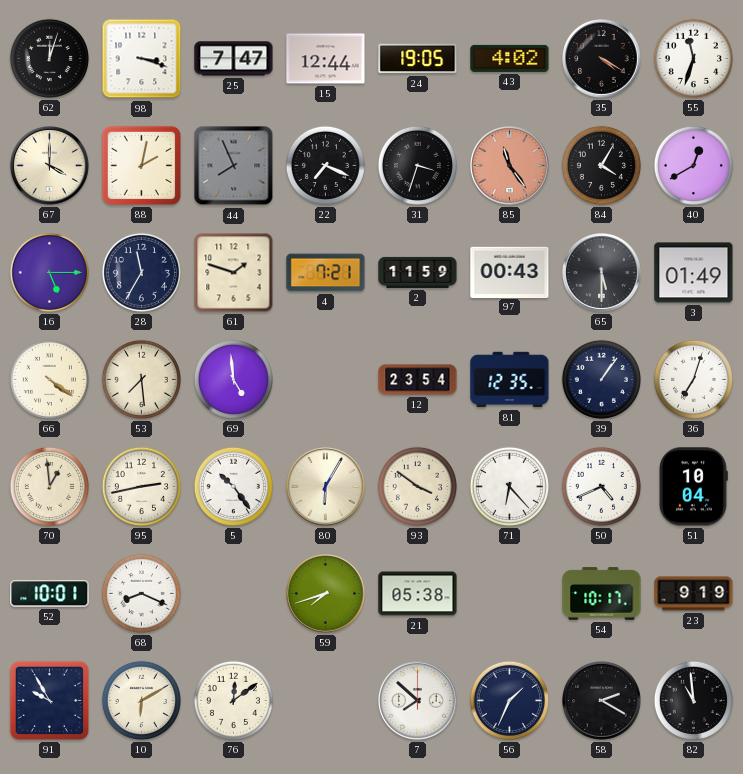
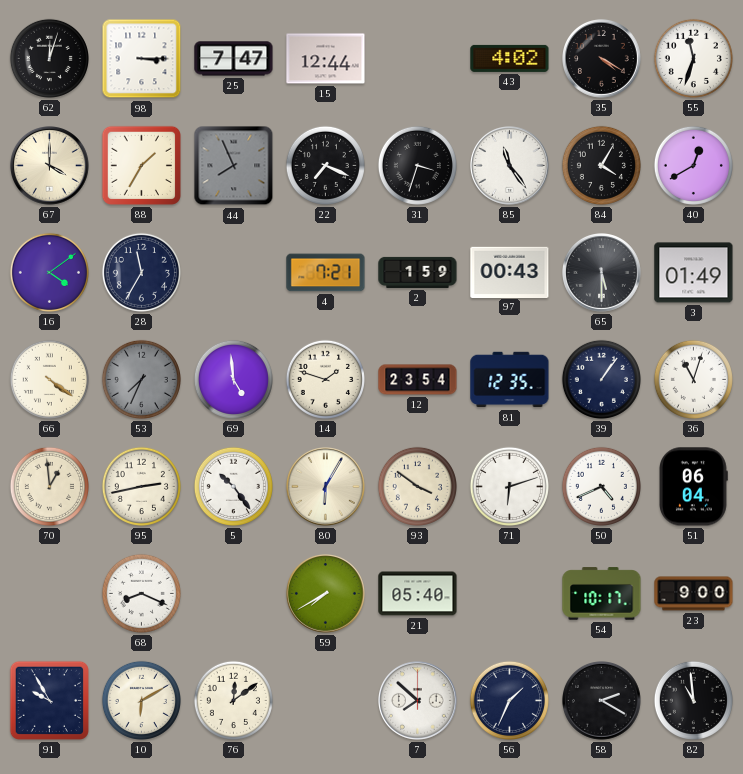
98: 3:18 -> 3:15 (142, 59)
24: 19:05 -> none (418, 59)
88: 2:02 -> 1:35 (141, 165)
85 dial: salmon -> white (510, 166)
16: 5:15 -> 4:09 (49, 272)
61: 1:48 -> none (234, 273)
2: 11:59 -> 1:59 (418, 272)
53: 7:29 -> 7:34 (141, 379)
53 dial: cream -> grey (141, 379)
14: none -> 1:48 (325, 379)
36: 7:03 -> 11:03 (693, 379)
71: 6:23 -> 6:12 (509, 486)
51: 10:04 -> 06:04 (693, 487)
52: 10:01 -> none (50, 594)
59: 7:42 -> 7:40 (326, 594)
21: 05:38 -> 05:40 (418, 594)
23: 9:19 -> 9:00 (694, 594)
